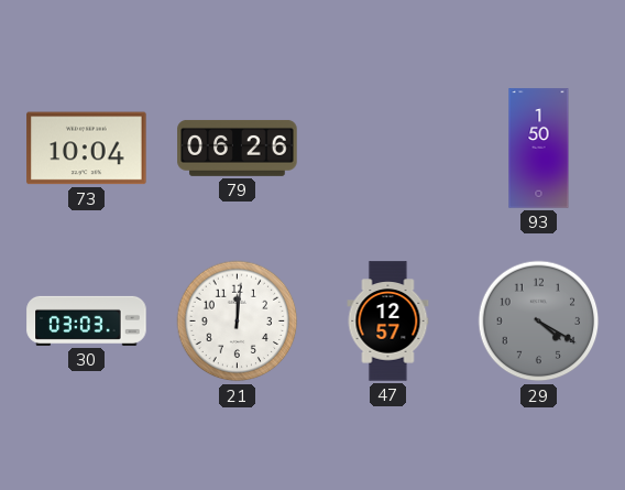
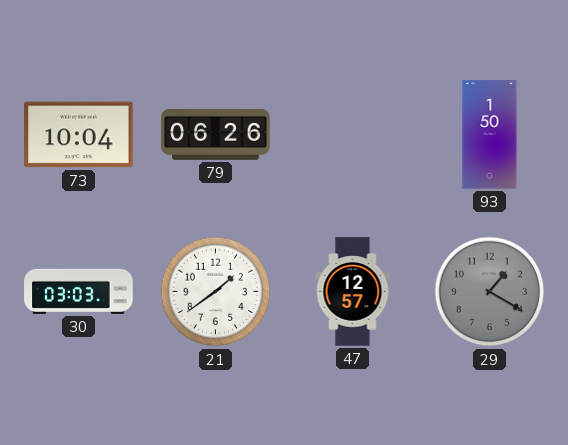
21: 12:01 -> 1:39 (216, 292)
29: 4:20 -> 1:20 (490, 292)
